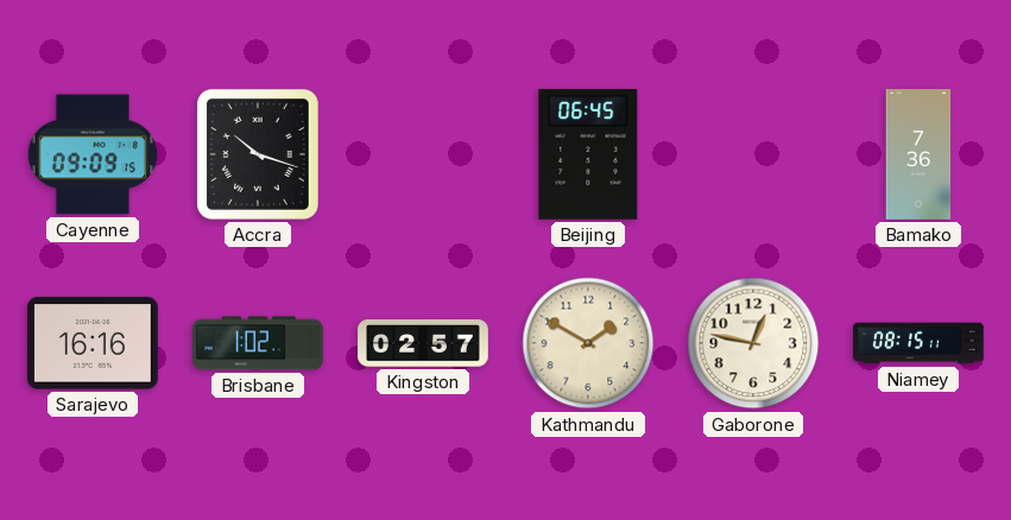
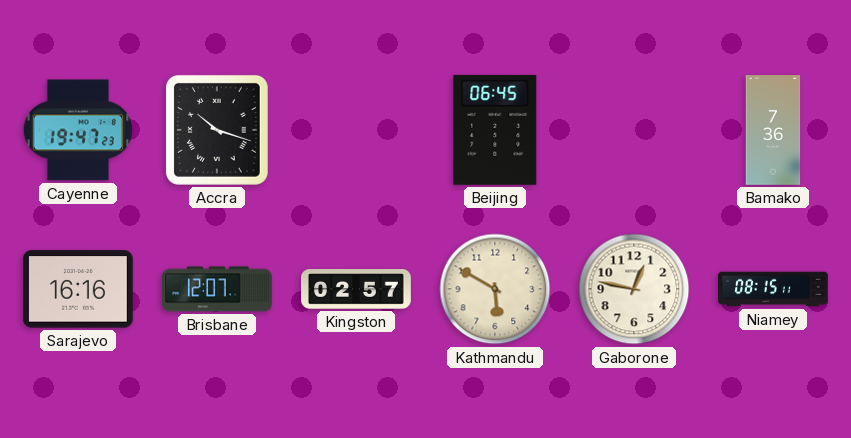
Cayenne: 09:09 -> 19:47 (77, 130)
Brisbane: 1:02 -> 12:07 (218, 289)
Kathmandu: 1:50 -> 5:50 (495, 289)
